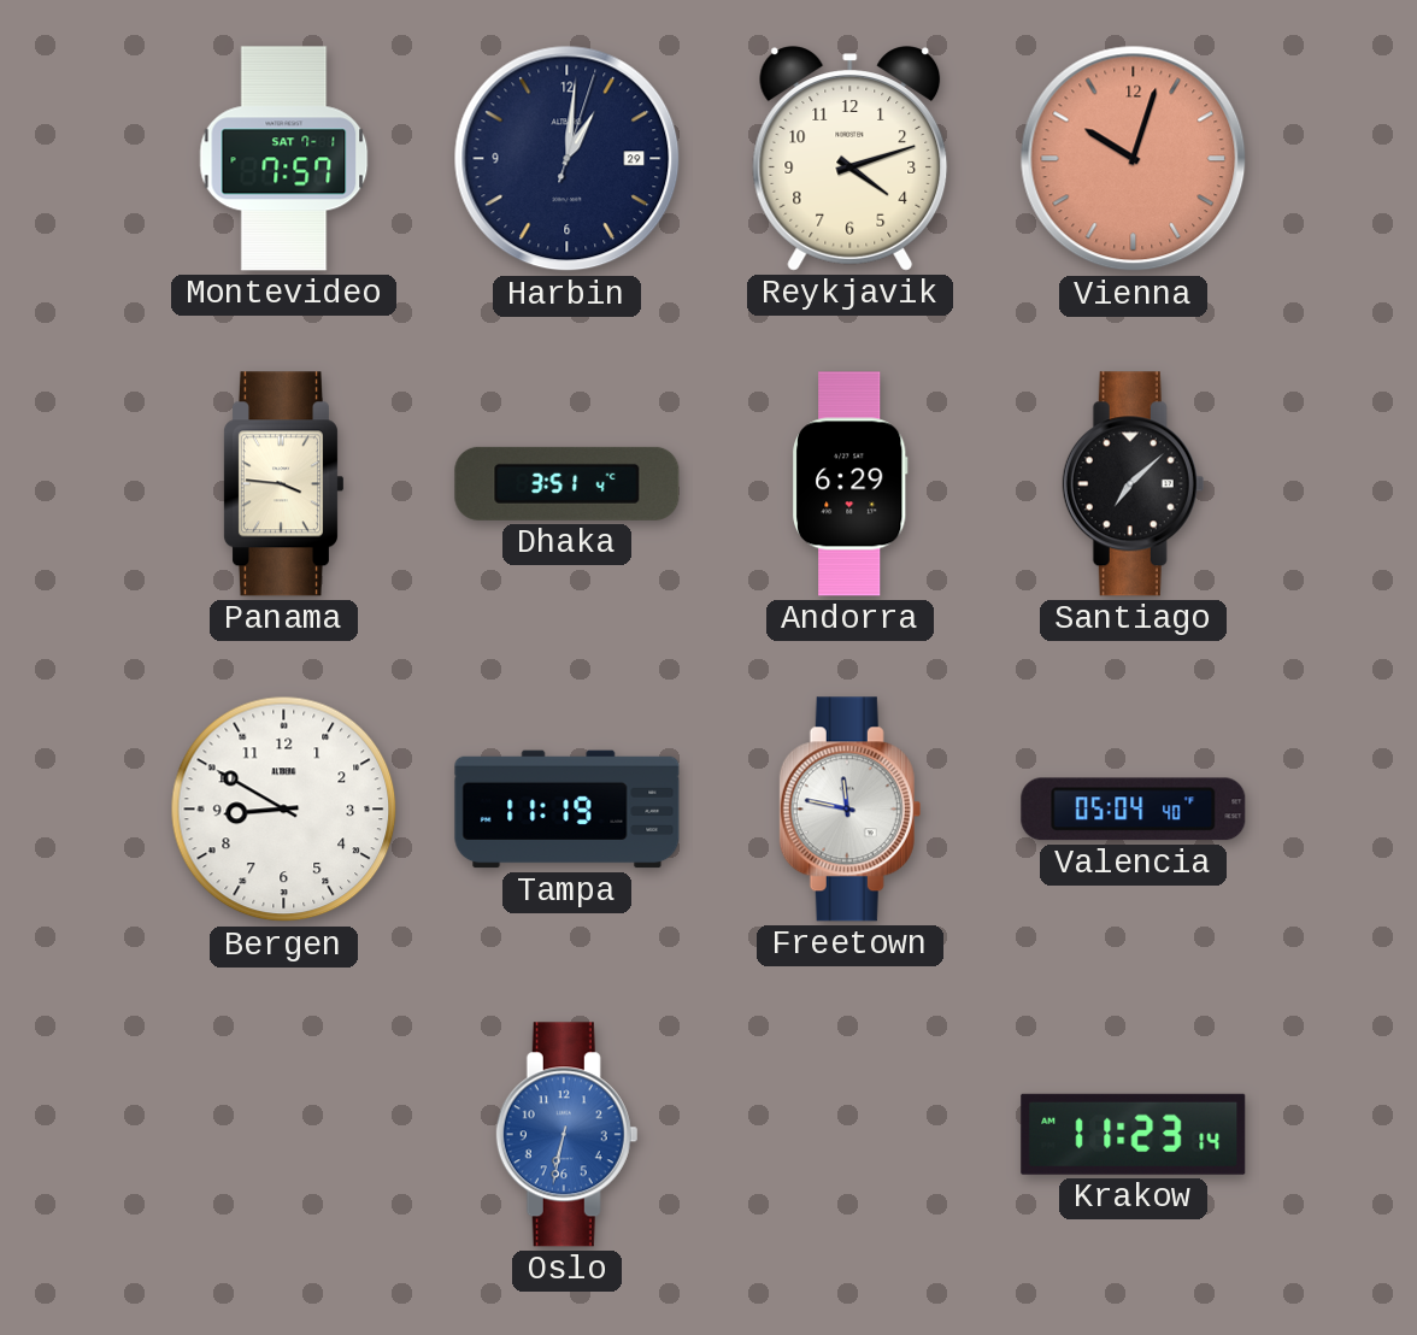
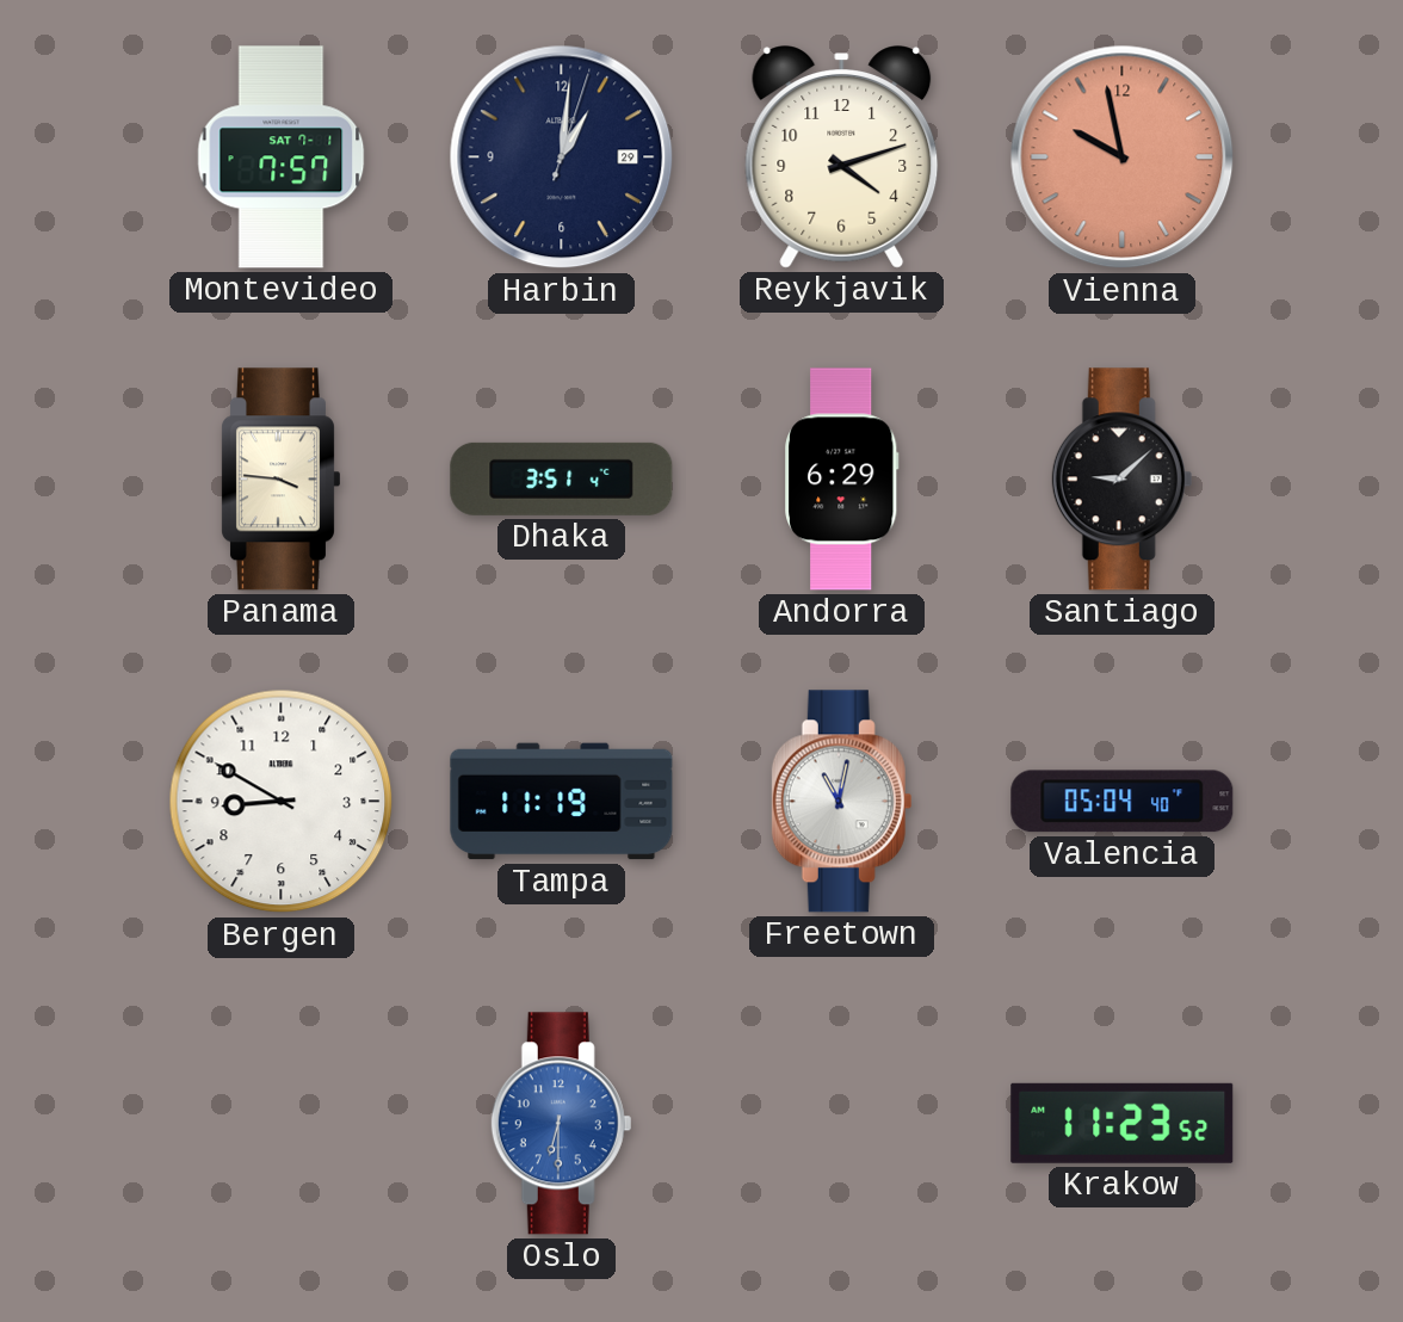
Vienna: 10:03 -> 9:58 (1123, 157)
Santiago: 7:08 -> 9:08 (1123, 480)
Freetown: 11:47 -> 11:02 (842, 802)
Oslo: 6:32 -> 6:30 (562, 1124)
Krakow: 11:23:14 -> 11:23:52 (1123, 1123)
